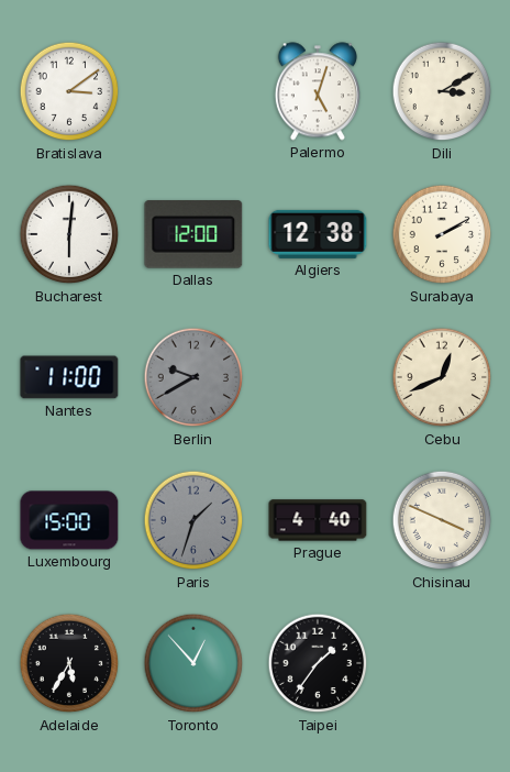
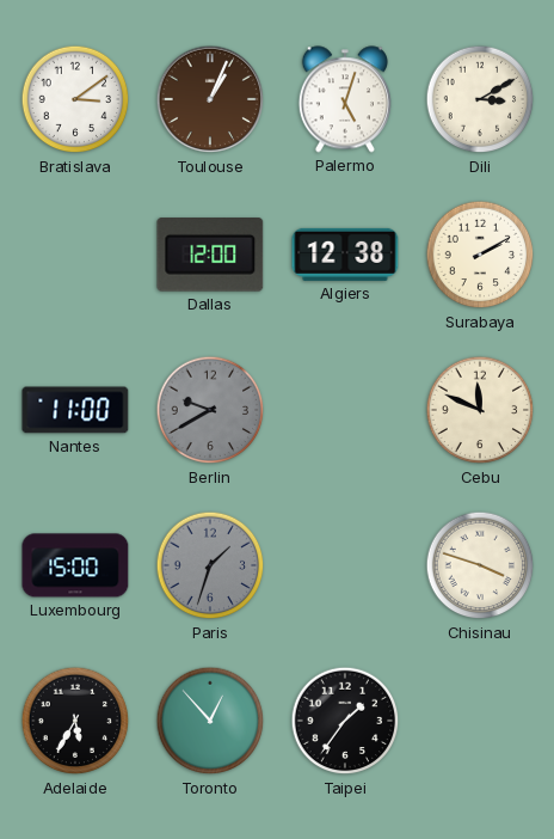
Toulouse: none -> 1:04 (210, 99)
Bucharest: 6:01 -> none (69, 234)
Cebu: 12:41 -> 11:49 (480, 410)
Prague: 4:40 -> none (318, 520)
Chisinau: 3:49 -> 3:48 (480, 565)
